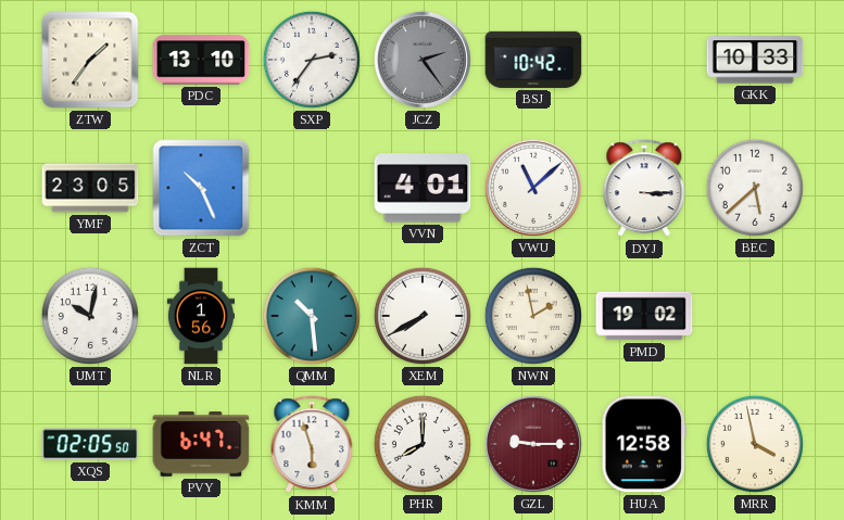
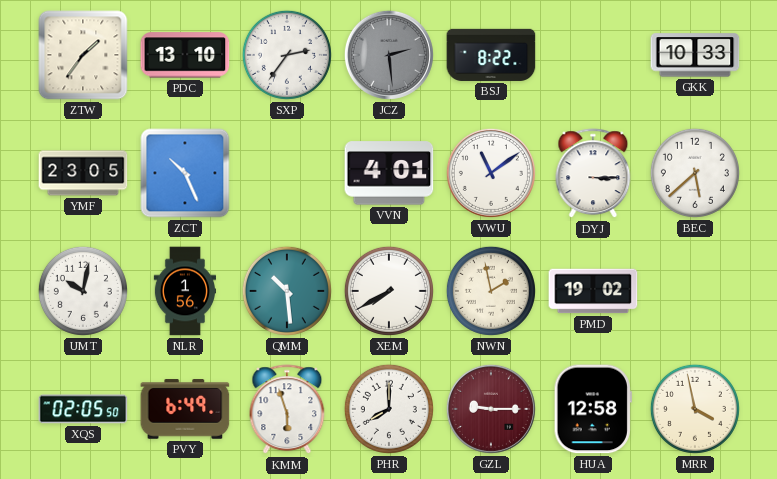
JCZ: 2:24 -> 2:29 (389, 55)
BSJ: 10:42 -> 8:22 (491, 55)
VWU: 11:08 -> 11:09 (491, 173)
PVY: 6:47 -> 6:49 (185, 409)
